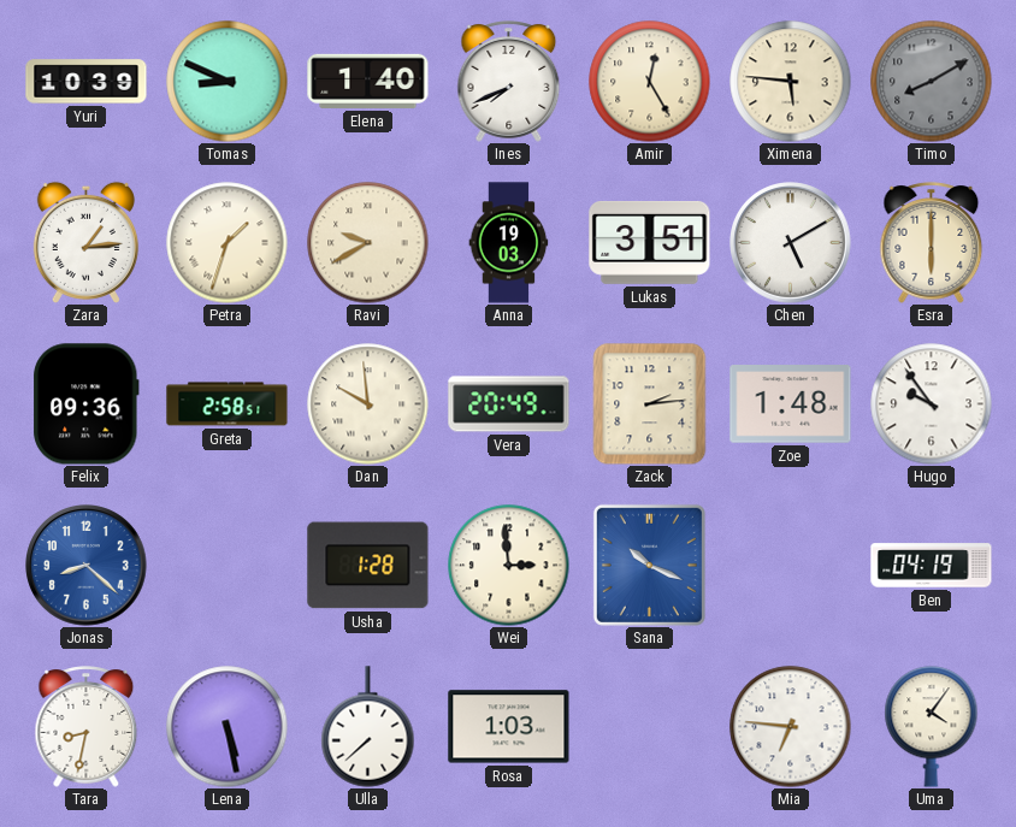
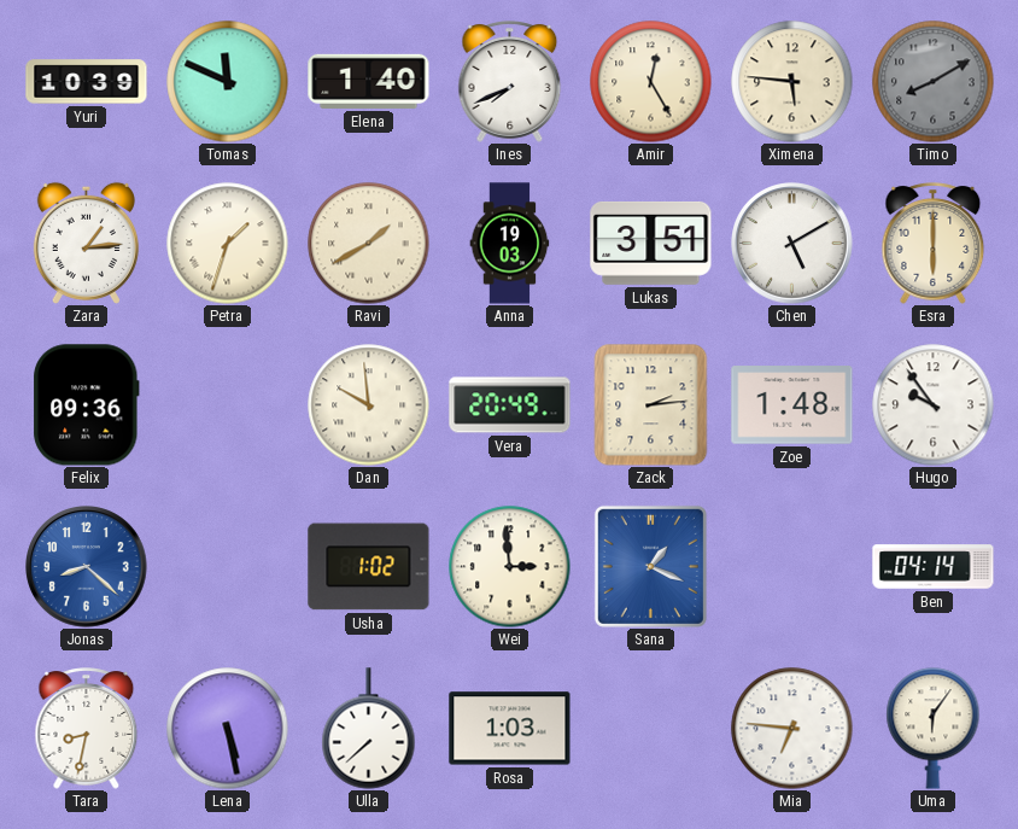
Tomas: 8:49 -> 11:49 (228, 82)
Ravi: 9:40 -> 1:40 (369, 244)
Greta: 2:58 -> none (228, 404)
Usha: 1:28 -> 1:02 (369, 567)
Sana: 10:19 -> 1:19 (650, 566)
Ben: 04:19 -> 04:14 (934, 567)
Uma: 4:06 -> 6:06 (934, 729)
